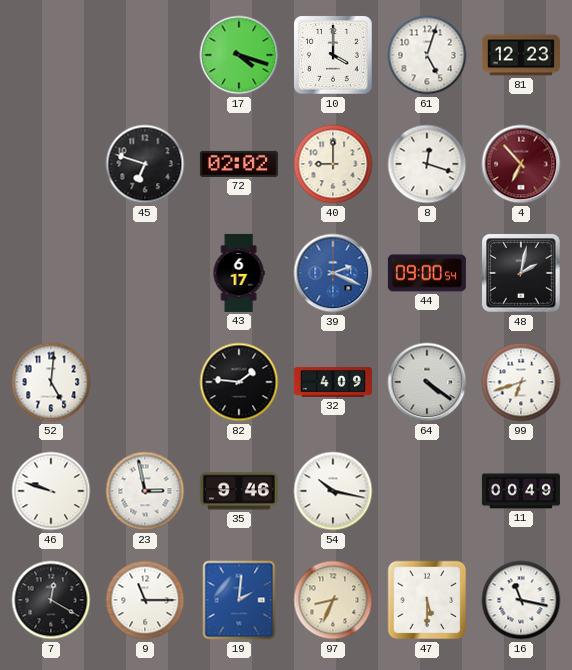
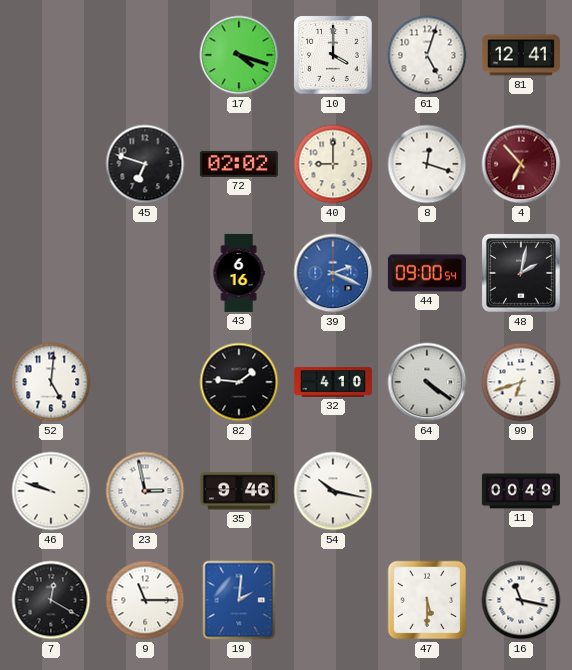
81: 12:23 -> 12:41 (521, 55)
43: 6:17 -> 6:16 (239, 273)
32: 4:09 -> 4:10 (333, 382)
97: 8:34 -> none (333, 600)
